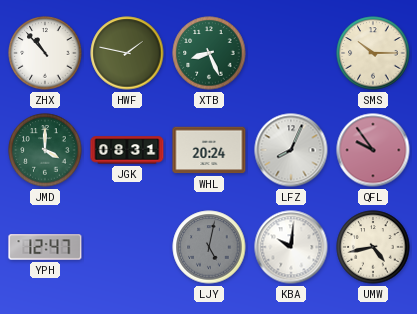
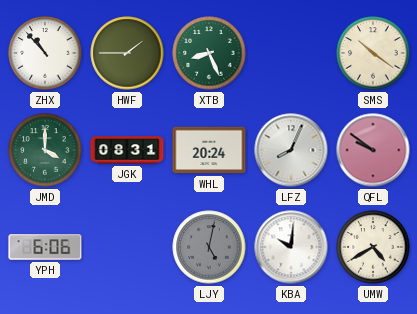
HWF: 1:47 -> 1:45 (127, 53)
SMS: 10:15 -> 10:21 (373, 53)
QFL: 9:54 -> 9:51 (373, 150)
YPH: 12:47 -> 6:06 (45, 247)
UMW: 4:43 -> 4:40 (373, 247)
